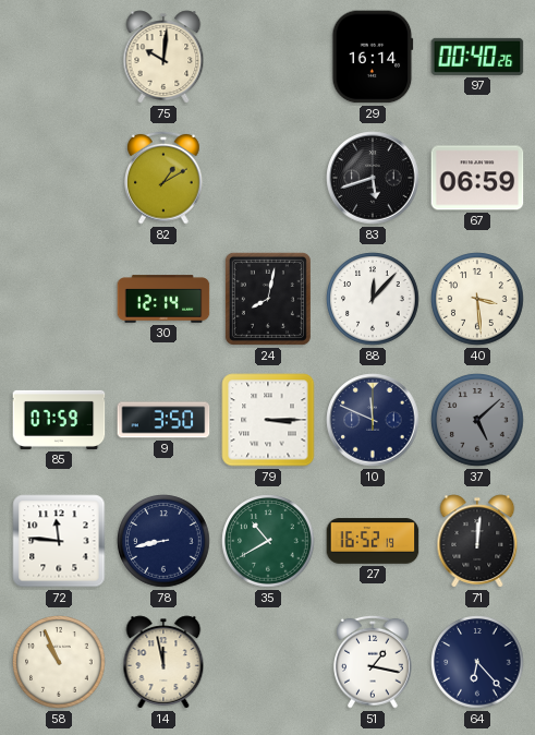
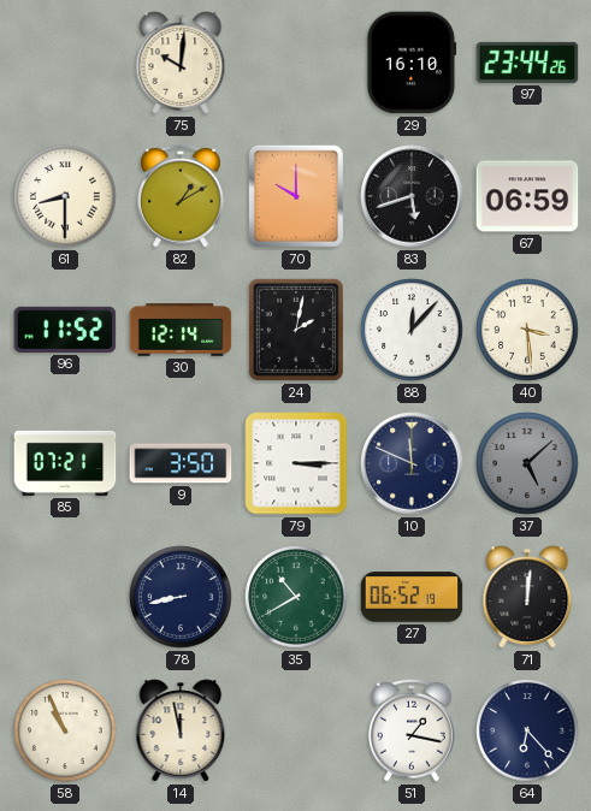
29: 16:14 -> 16:10 (412, 63)
97: 00:40 -> 23:44 (527, 63)
61: none -> 8:30 (65, 196)
70: none -> 10:00 (296, 196)
96: none -> 11:52 (65, 330)
24: 8:02 -> 2:02 (296, 330)
85: 07:59 -> 07:21 (65, 463)
72: 11:46 -> none (59, 541)
27: 16:52 -> 06:52 (412, 597)
